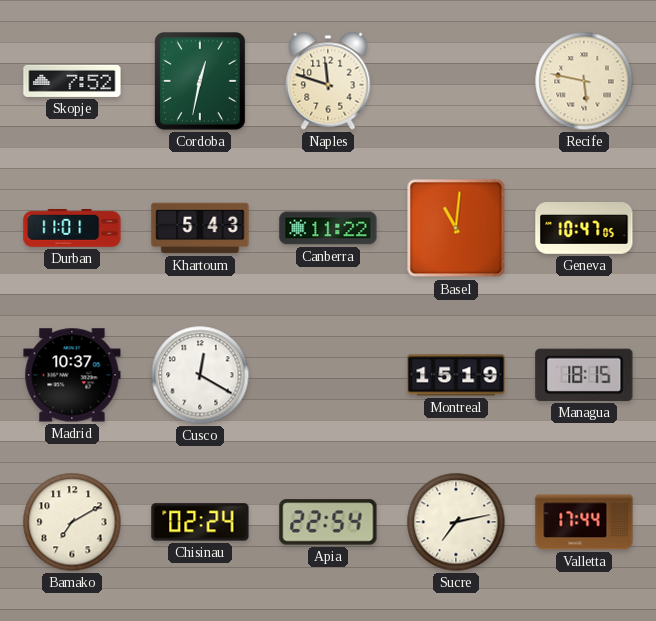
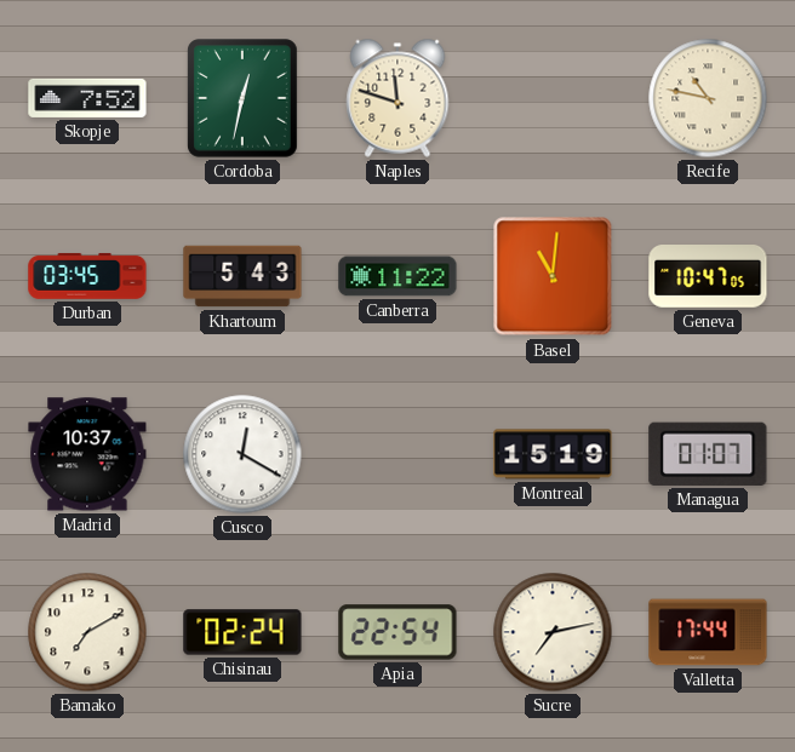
Recife: 5:47 -> 10:47 (708, 98)
Durban: 11:01 -> 03:45 (87, 276)
Managua: 18:15 -> 01:07 (708, 454)
